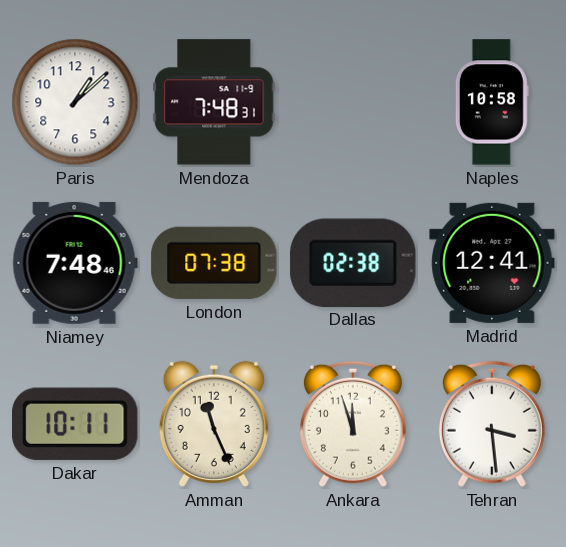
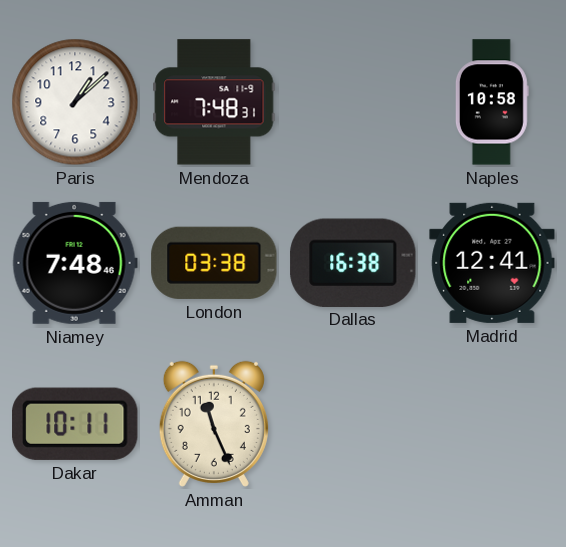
London: 07:38 -> 03:38 (214, 263)
Dallas: 02:38 -> 16:38 (353, 262)
Ankara: 11:57 -> none (353, 424)
Tehran: 3:29 -> none (492, 424)
